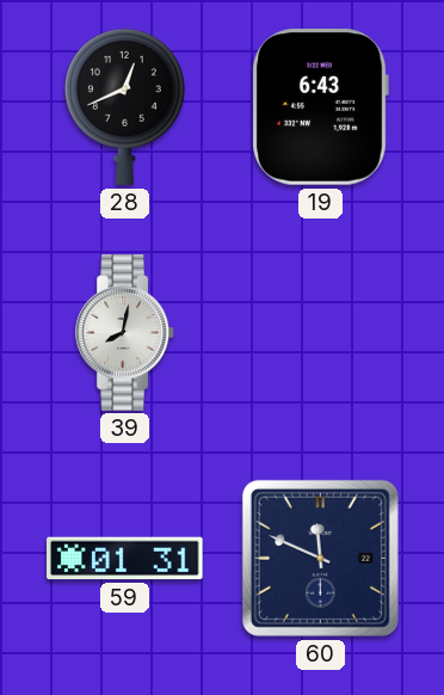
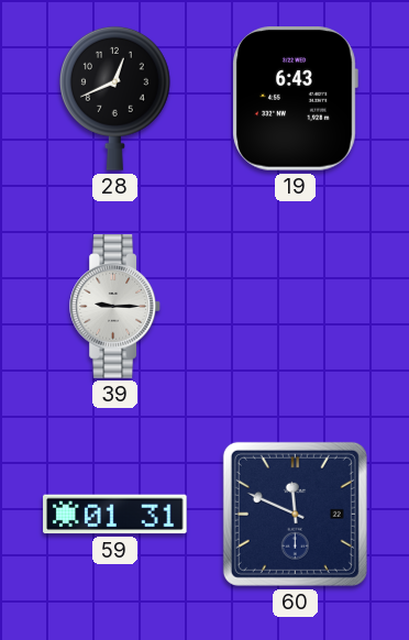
39: 8:02 -> 9:15 (115, 307)
